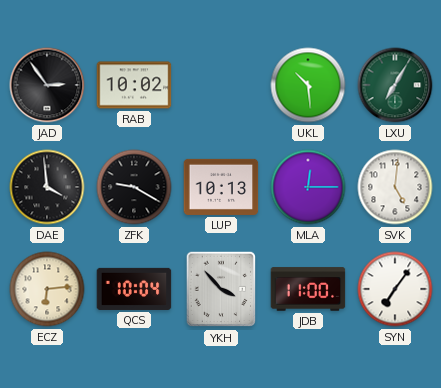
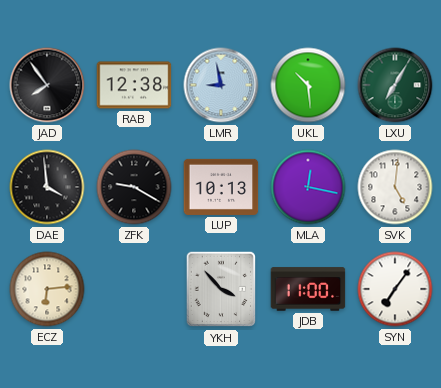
JAD: 2:54 -> 7:54 (47, 85)
RAB: 10:02 -> 12:38 (134, 85)
LMR: none -> 8:58 (221, 85)
MLA: 12:15 -> 12:17 (308, 187)
QCS: 10:04 -> none (134, 289)
